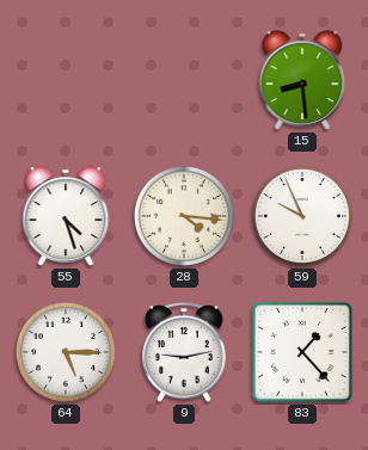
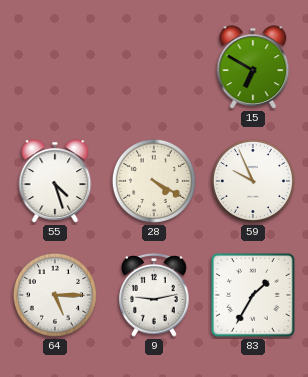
15: 8:29 -> 6:50 (253, 67)
28: 4:16 -> 4:20 (154, 181)
83: 1:23 -> 1:35 (254, 296)
